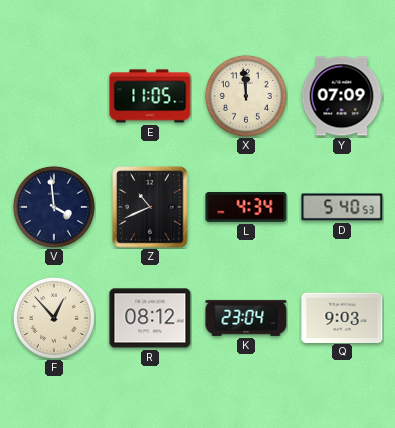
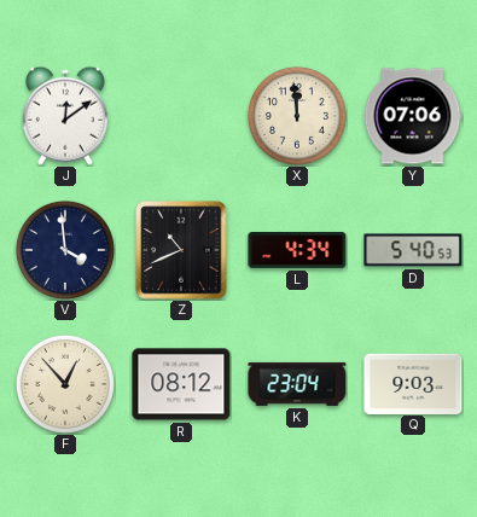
J: none -> 12:09 (65, 116)
E: 11:05 -> none (150, 96)
Y: 07:09 -> 07:06 (413, 116)
